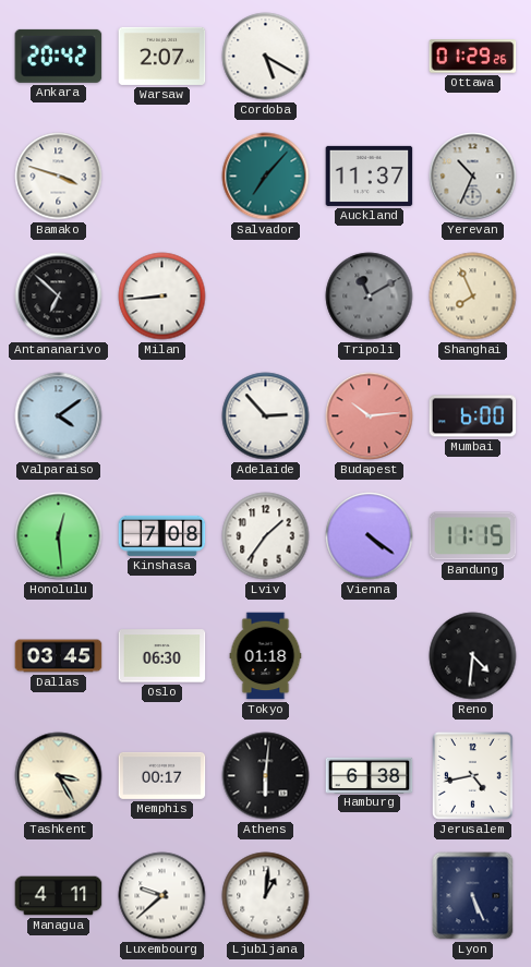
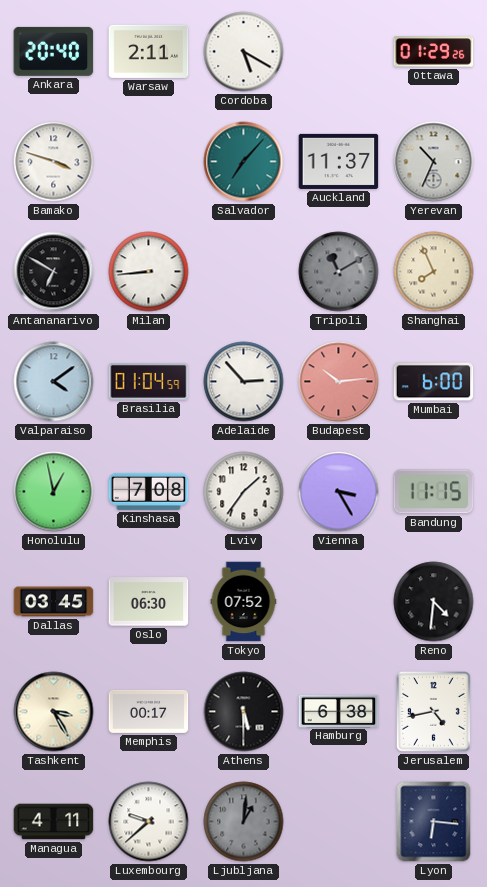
Ankara: 20:42 -> 20:40 (54, 51)
Warsaw: 2:07 -> 2:11 (149, 51)
Antananarivo: 6:52 -> 6:50 (54, 272)
Brasilia: none -> 01:04 (149, 382)
Honolulu: 12:29 -> 12:58 (54, 492)
Vienna: 4:21 -> 3:25 (339, 492)
Tokyo: 01:18 -> 07:52 (244, 602)
Athens: 6:01 -> 5:30 (244, 712)
Ljubljana dial: white -> grey (244, 822)
Lyon: 5:26 -> 6:16 (434, 822)
